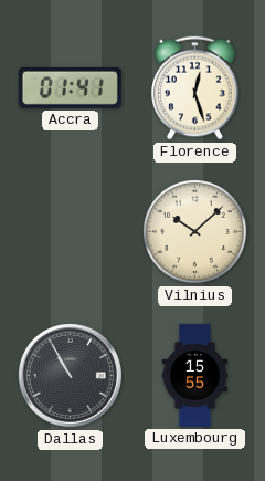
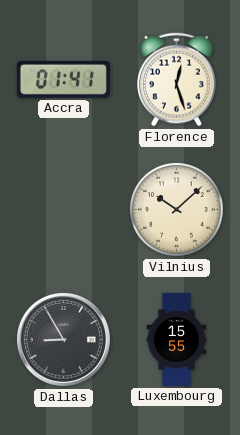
Dallas: 10:55 -> 8:55 (63, 339)
